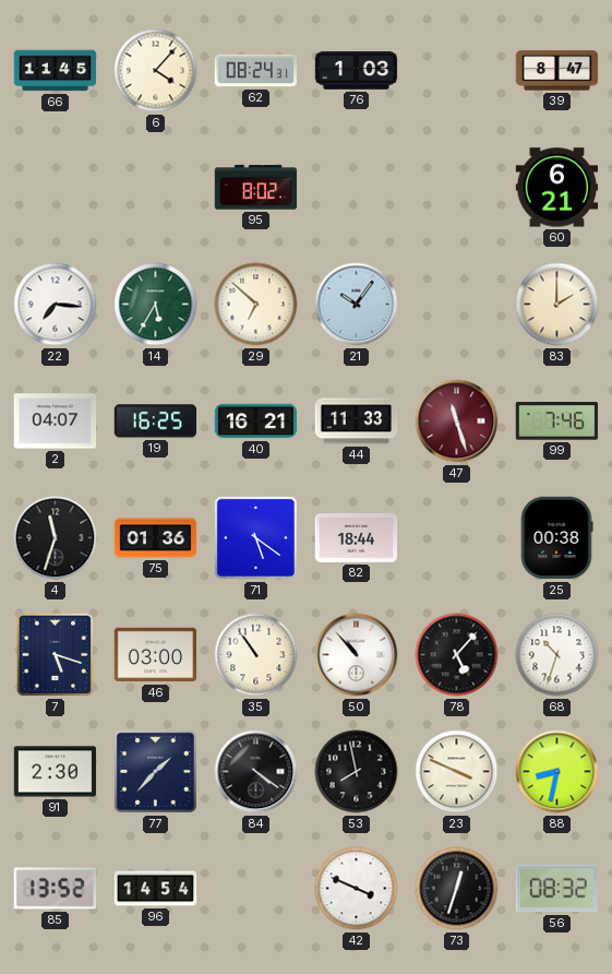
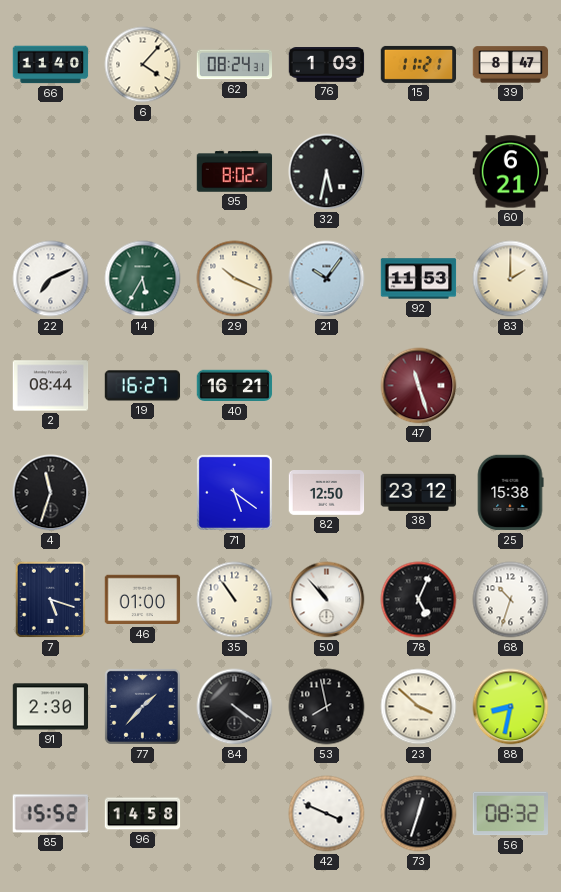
66: 11:45 -> 11:40 (51, 65)
15: none -> 11:21 (419, 64)
32: none -> 5:32 (327, 172)
22: 7:16 -> 7:11 (51, 279)
29: 6:52 -> 10:19 (235, 279)
92: none -> 11:53 (419, 279)
2: 04:07 -> 08:44 (51, 386)
19: 16:25 -> 16:27 (143, 386)
44: 11:33 -> none (357, 421)
99: 7:46 -> none (556, 421)
75: 01:36 -> none (156, 538)
82: 18:44 -> 12:50 (327, 493)
38: none -> 23:12 (419, 492)
25: 00:38 -> 15:38 (510, 493)
46: 03:00 -> 01:00 (143, 600)
78: 5:07 -> 5:04 (419, 600)
23: 3:49 -> 3:52 (419, 707)
85: 13:52 -> 15:52 (50, 814)
96: 14:54 -> 14:58 (143, 814)
